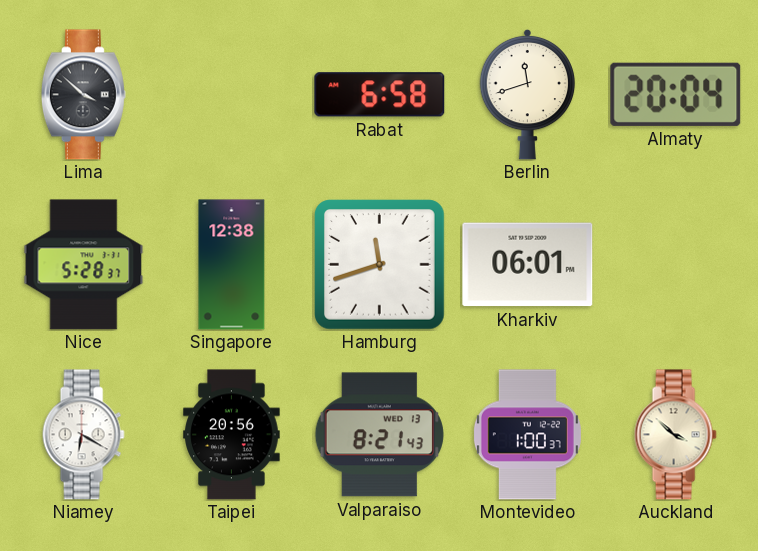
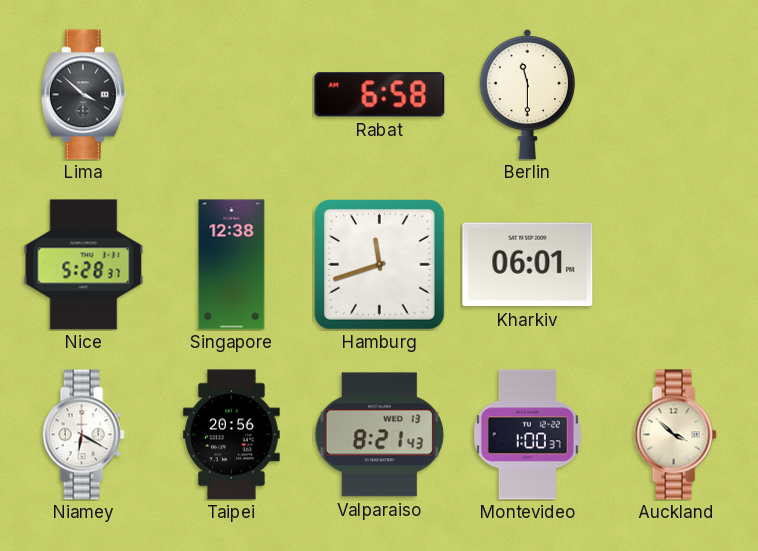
Berlin: 11:42 -> 11:30 (528, 94)
Almaty: 20:04 -> none (676, 94)
